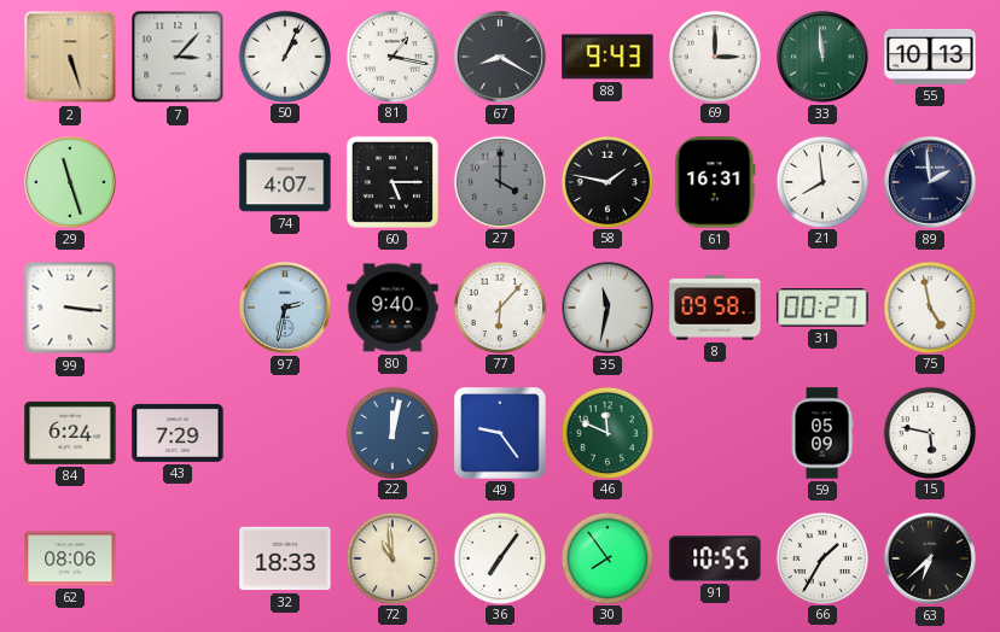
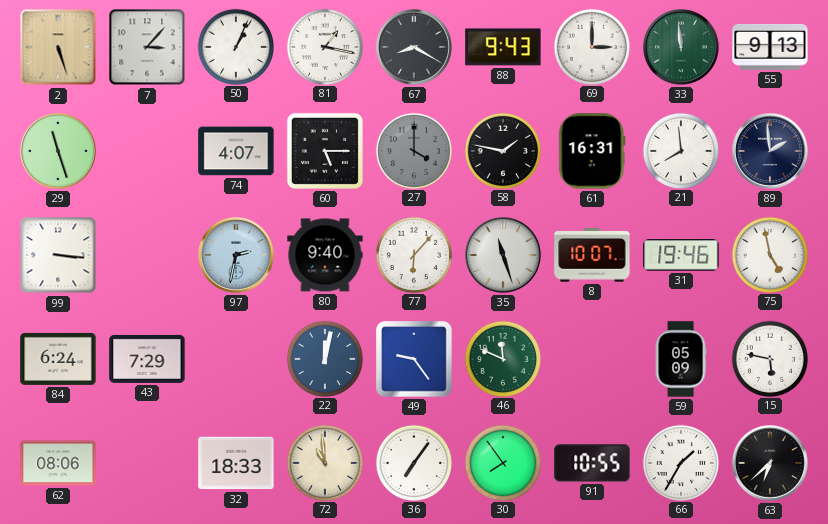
55: 10:13 -> 9:13 (770, 47)
35: 11:32 -> 11:27 (504, 256)
8: 09:58 -> 10:07 (592, 255)
31: 00:27 -> 19:46 (681, 255)
